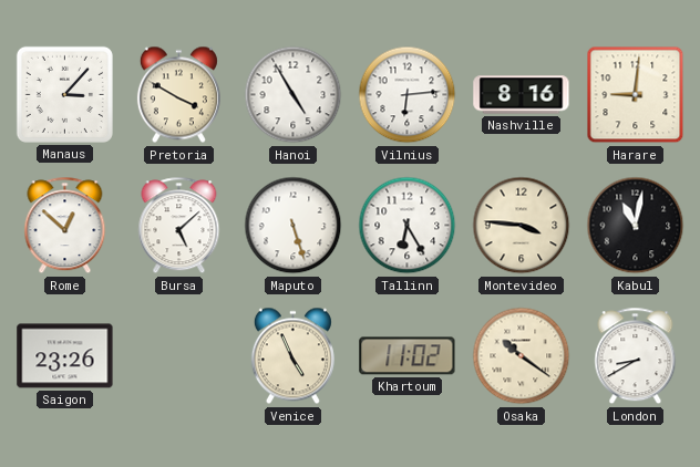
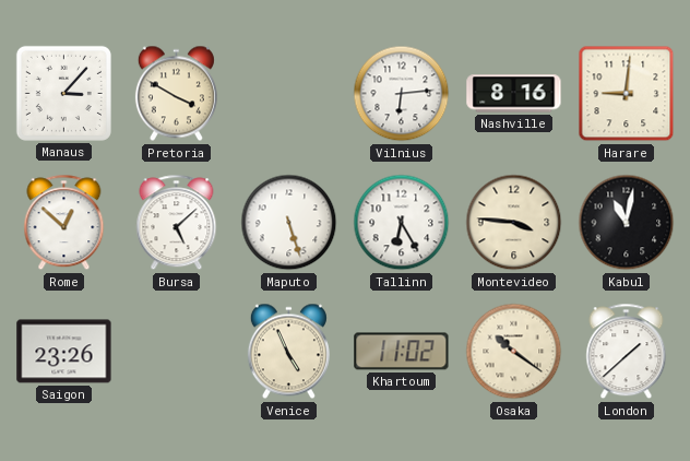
Hanoi: 4:55 -> none (294, 95)
London: 8:40 -> 1:38 (627, 352)
